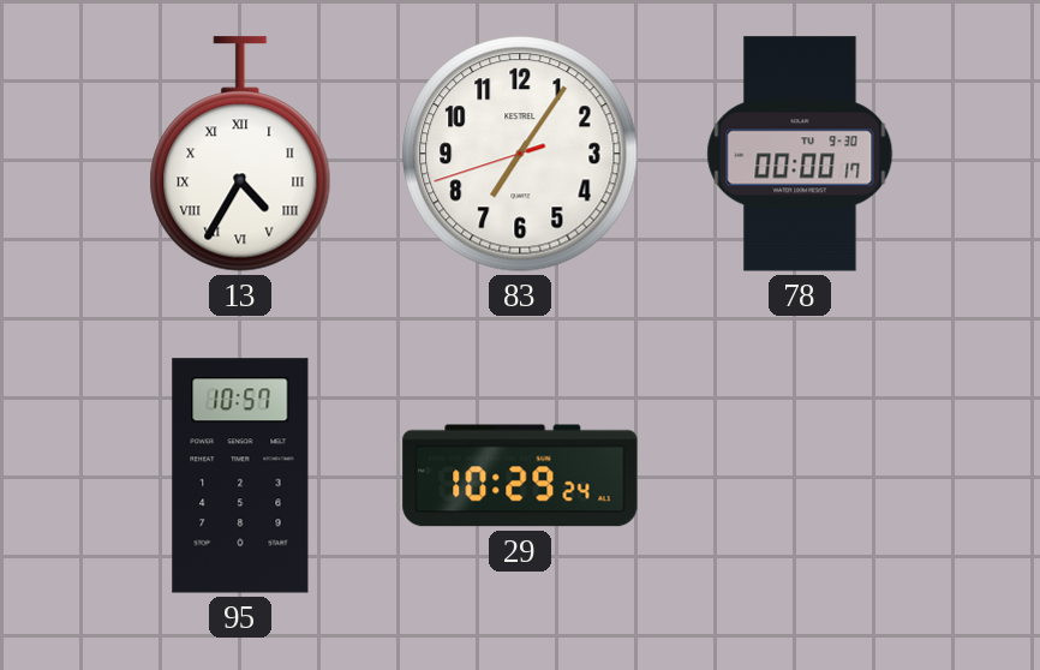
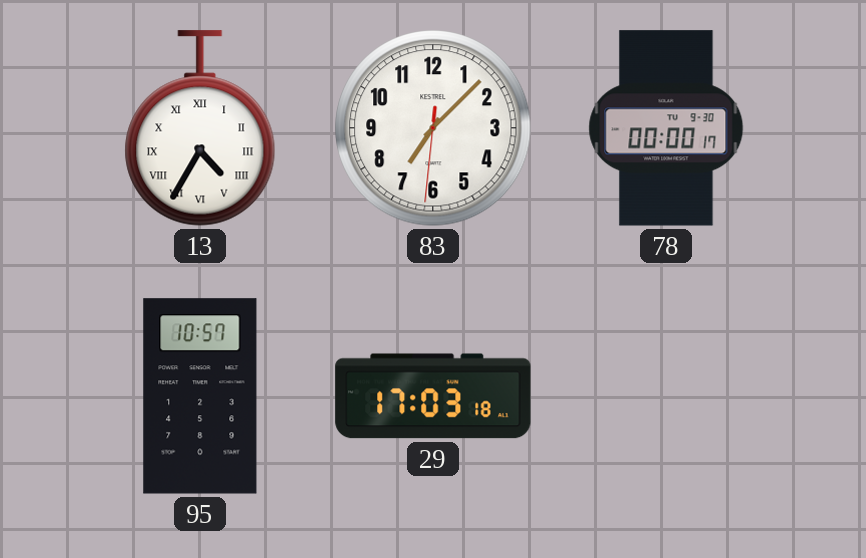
83: 7:05 -> 7:07 (433, 128)
29: 10:29 -> 17:03 (433, 396)
